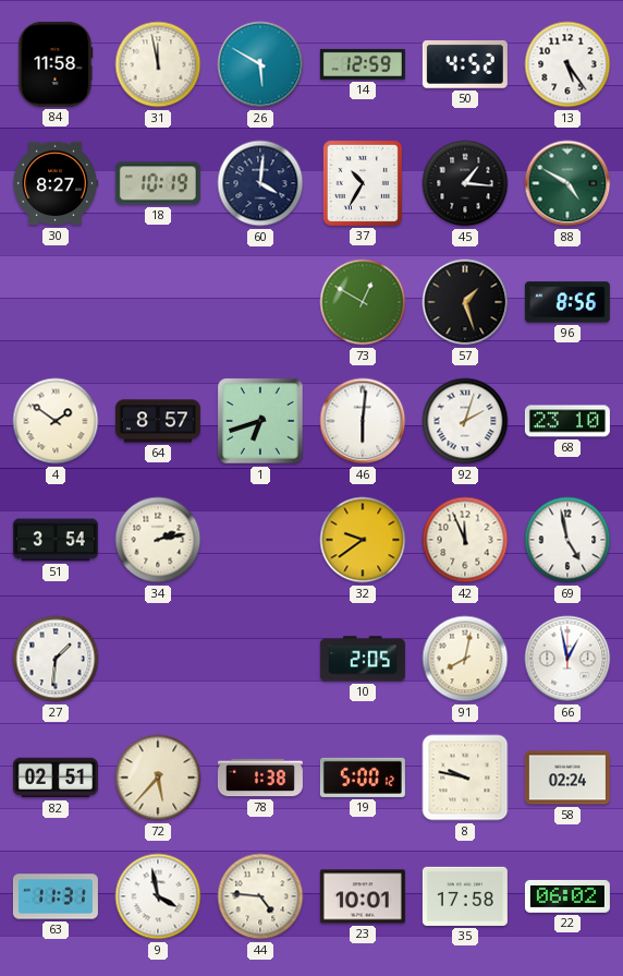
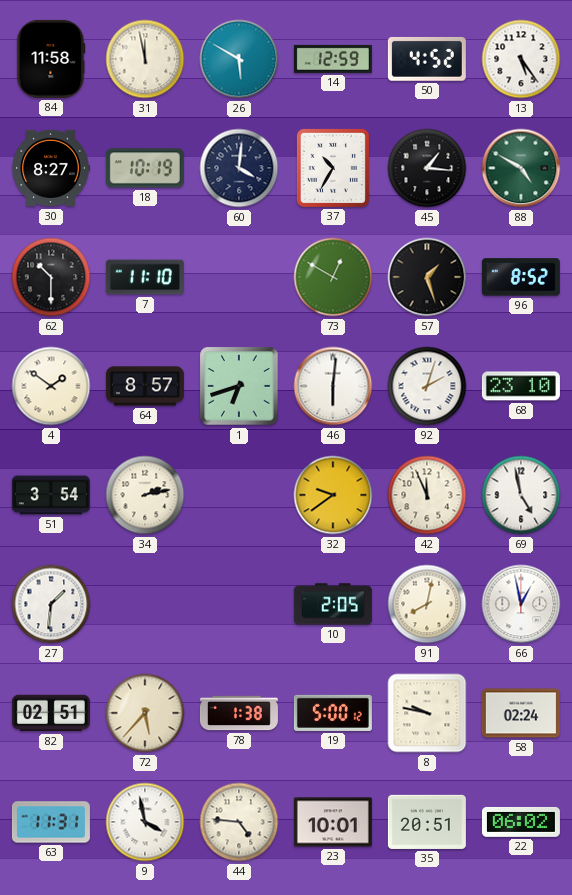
62: none -> 10:30 (51, 277)
7: none -> 11:10 (145, 277)
96: 8:56 -> 8:52 (521, 277)
35: 17:58 -> 20:51 (427, 822)
